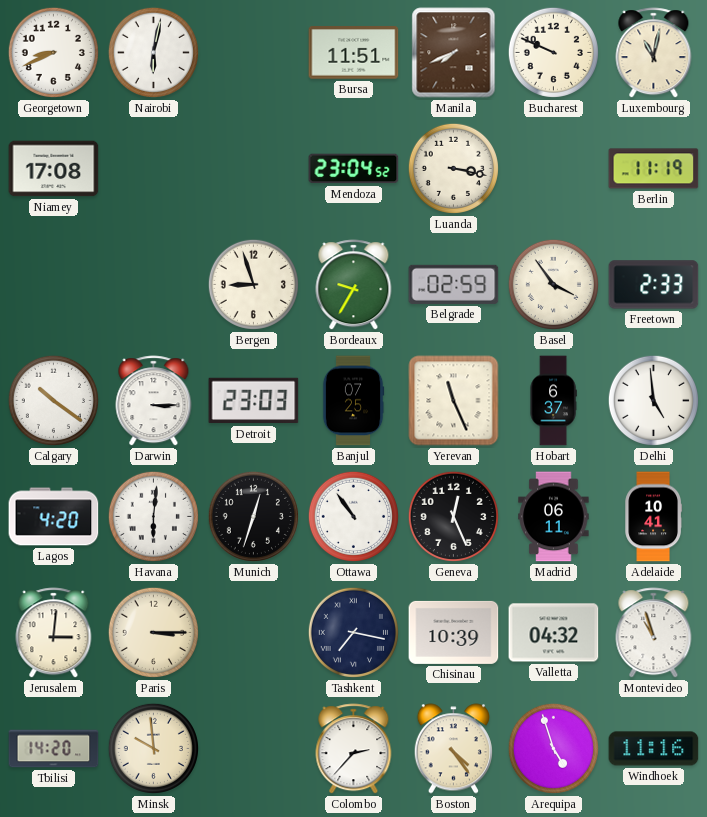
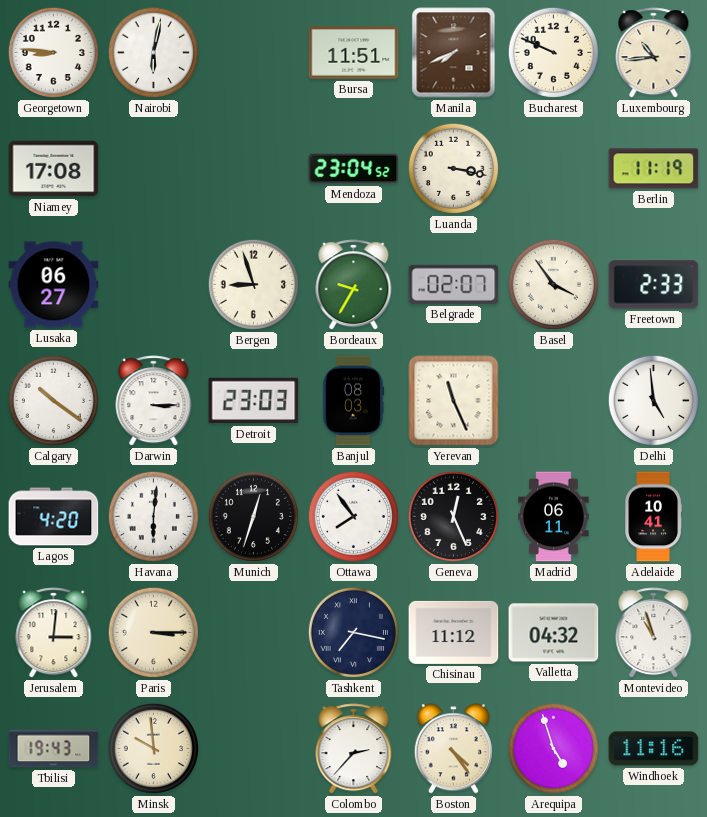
Georgetown: 8:41 -> 8:46 (53, 52)
Luxembourg: 11:02 -> 10:44 (654, 53)
Lusaka: none -> 06:27 (54, 285)
Belgrade: 02:59 -> 02:07 (454, 284)
Banjul: 07:25 -> 08:03 (353, 401)
Hobart: 6:37 -> none (553, 401)
Ottawa: 10:54 -> 7:54 (353, 516)
Chisinau: 10:39 -> 11:12 (454, 632)
Tbilisi: 14:20 -> 19:43 (54, 749)
